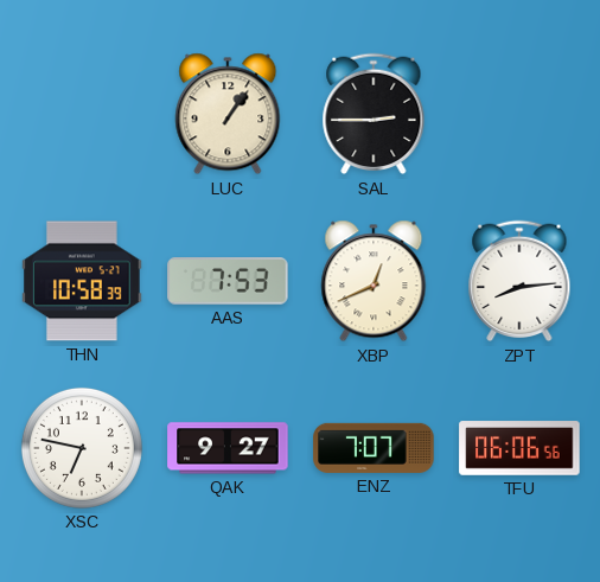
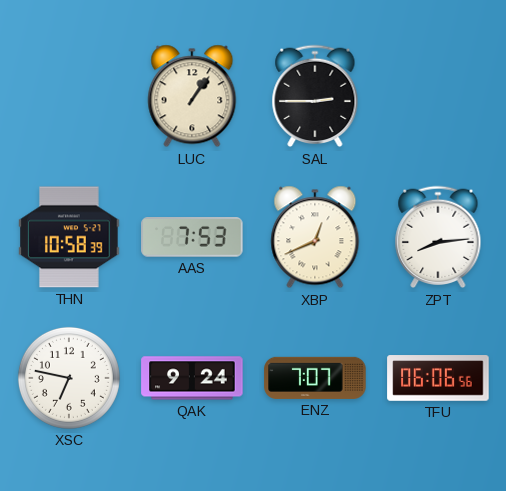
QAK: 9:27 -> 9:24 (192, 378)
